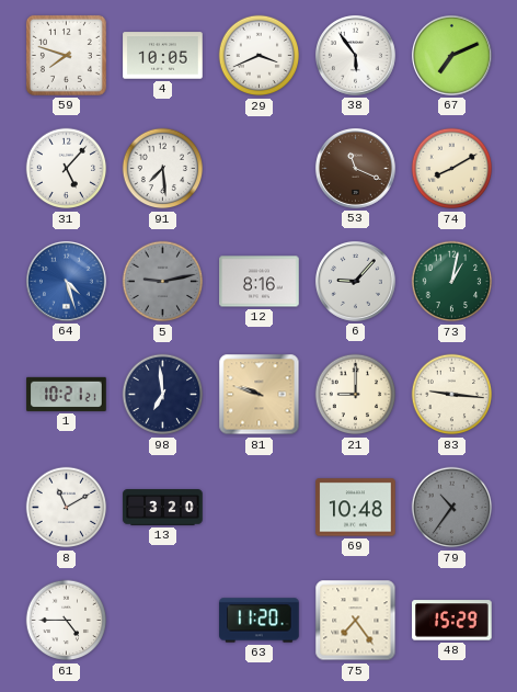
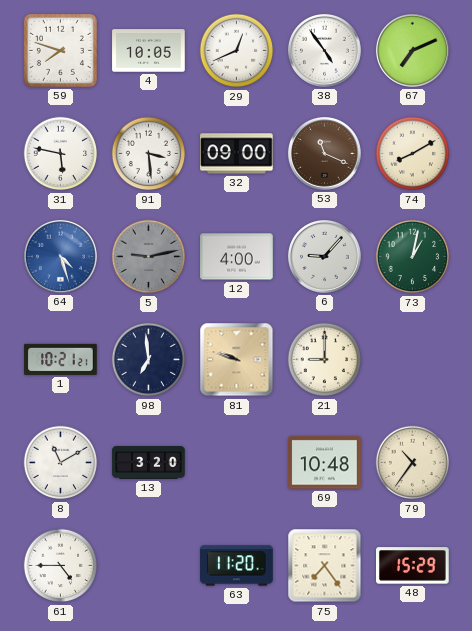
29: 3:41 -> 12:41 (237, 51)
38: 5:54 -> 4:54 (324, 50)
31: 5:07 -> 5:47 (61, 154)
91: 7:29 -> 3:29 (149, 154)
32: none -> 09:00 (237, 154)
12: 8:16 -> 4:00 (237, 257)
83: 9:16 -> none (452, 395)
79 dial: grey -> cream (413, 463)
